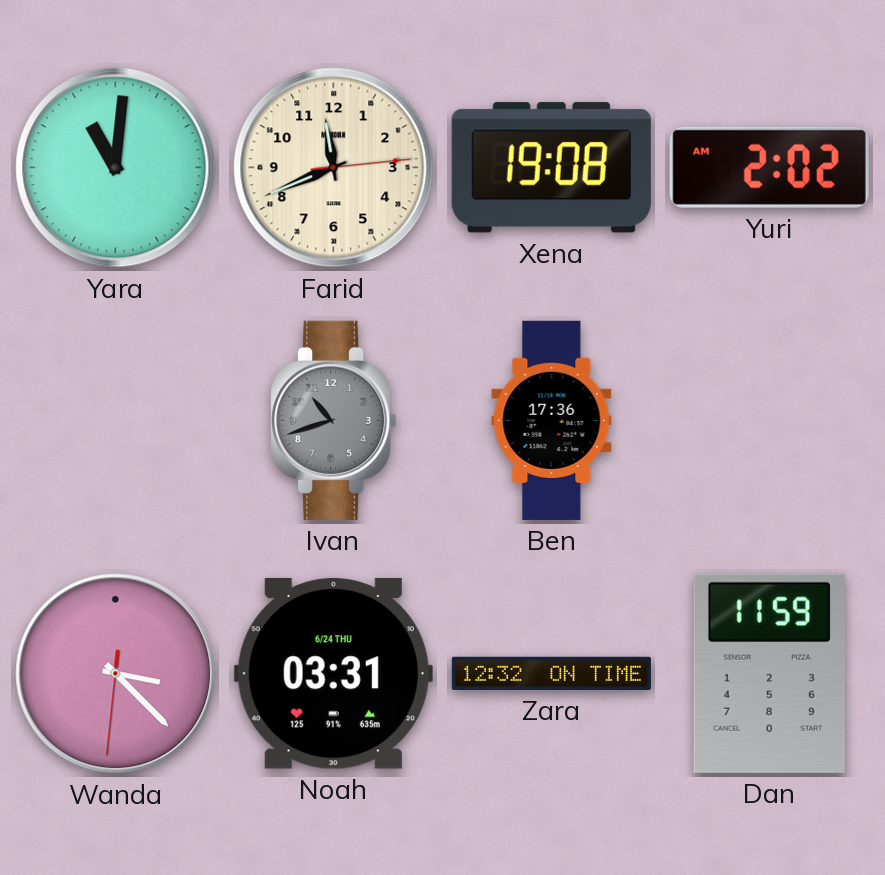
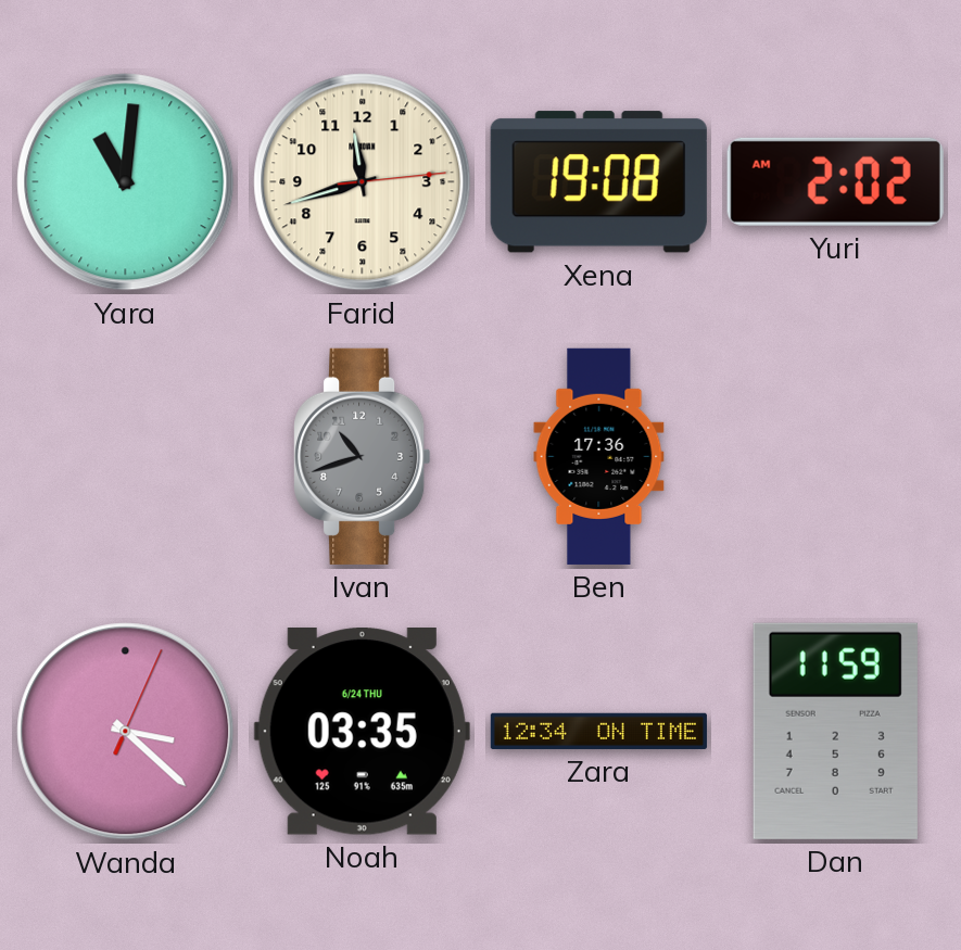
Farid: 11:41 -> 11:42 (363, 182)
Wanda: 3:22:31 -> 3:22:04 (126, 732)
Noah: 03:31 -> 03:35 (362, 732)
Zara: 12:32 -> 12:34 (598, 731)
